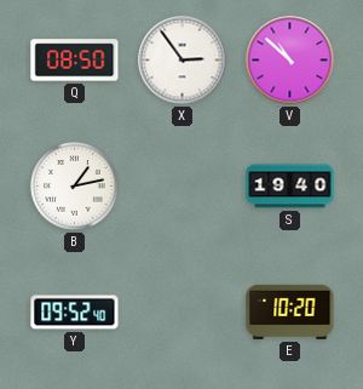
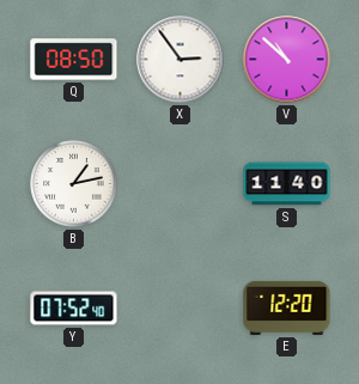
S: 19:40 -> 11:40 (287, 184)
Y: 09:52 -> 07:52 (74, 309)
E: 10:20 -> 12:20 (287, 307)
